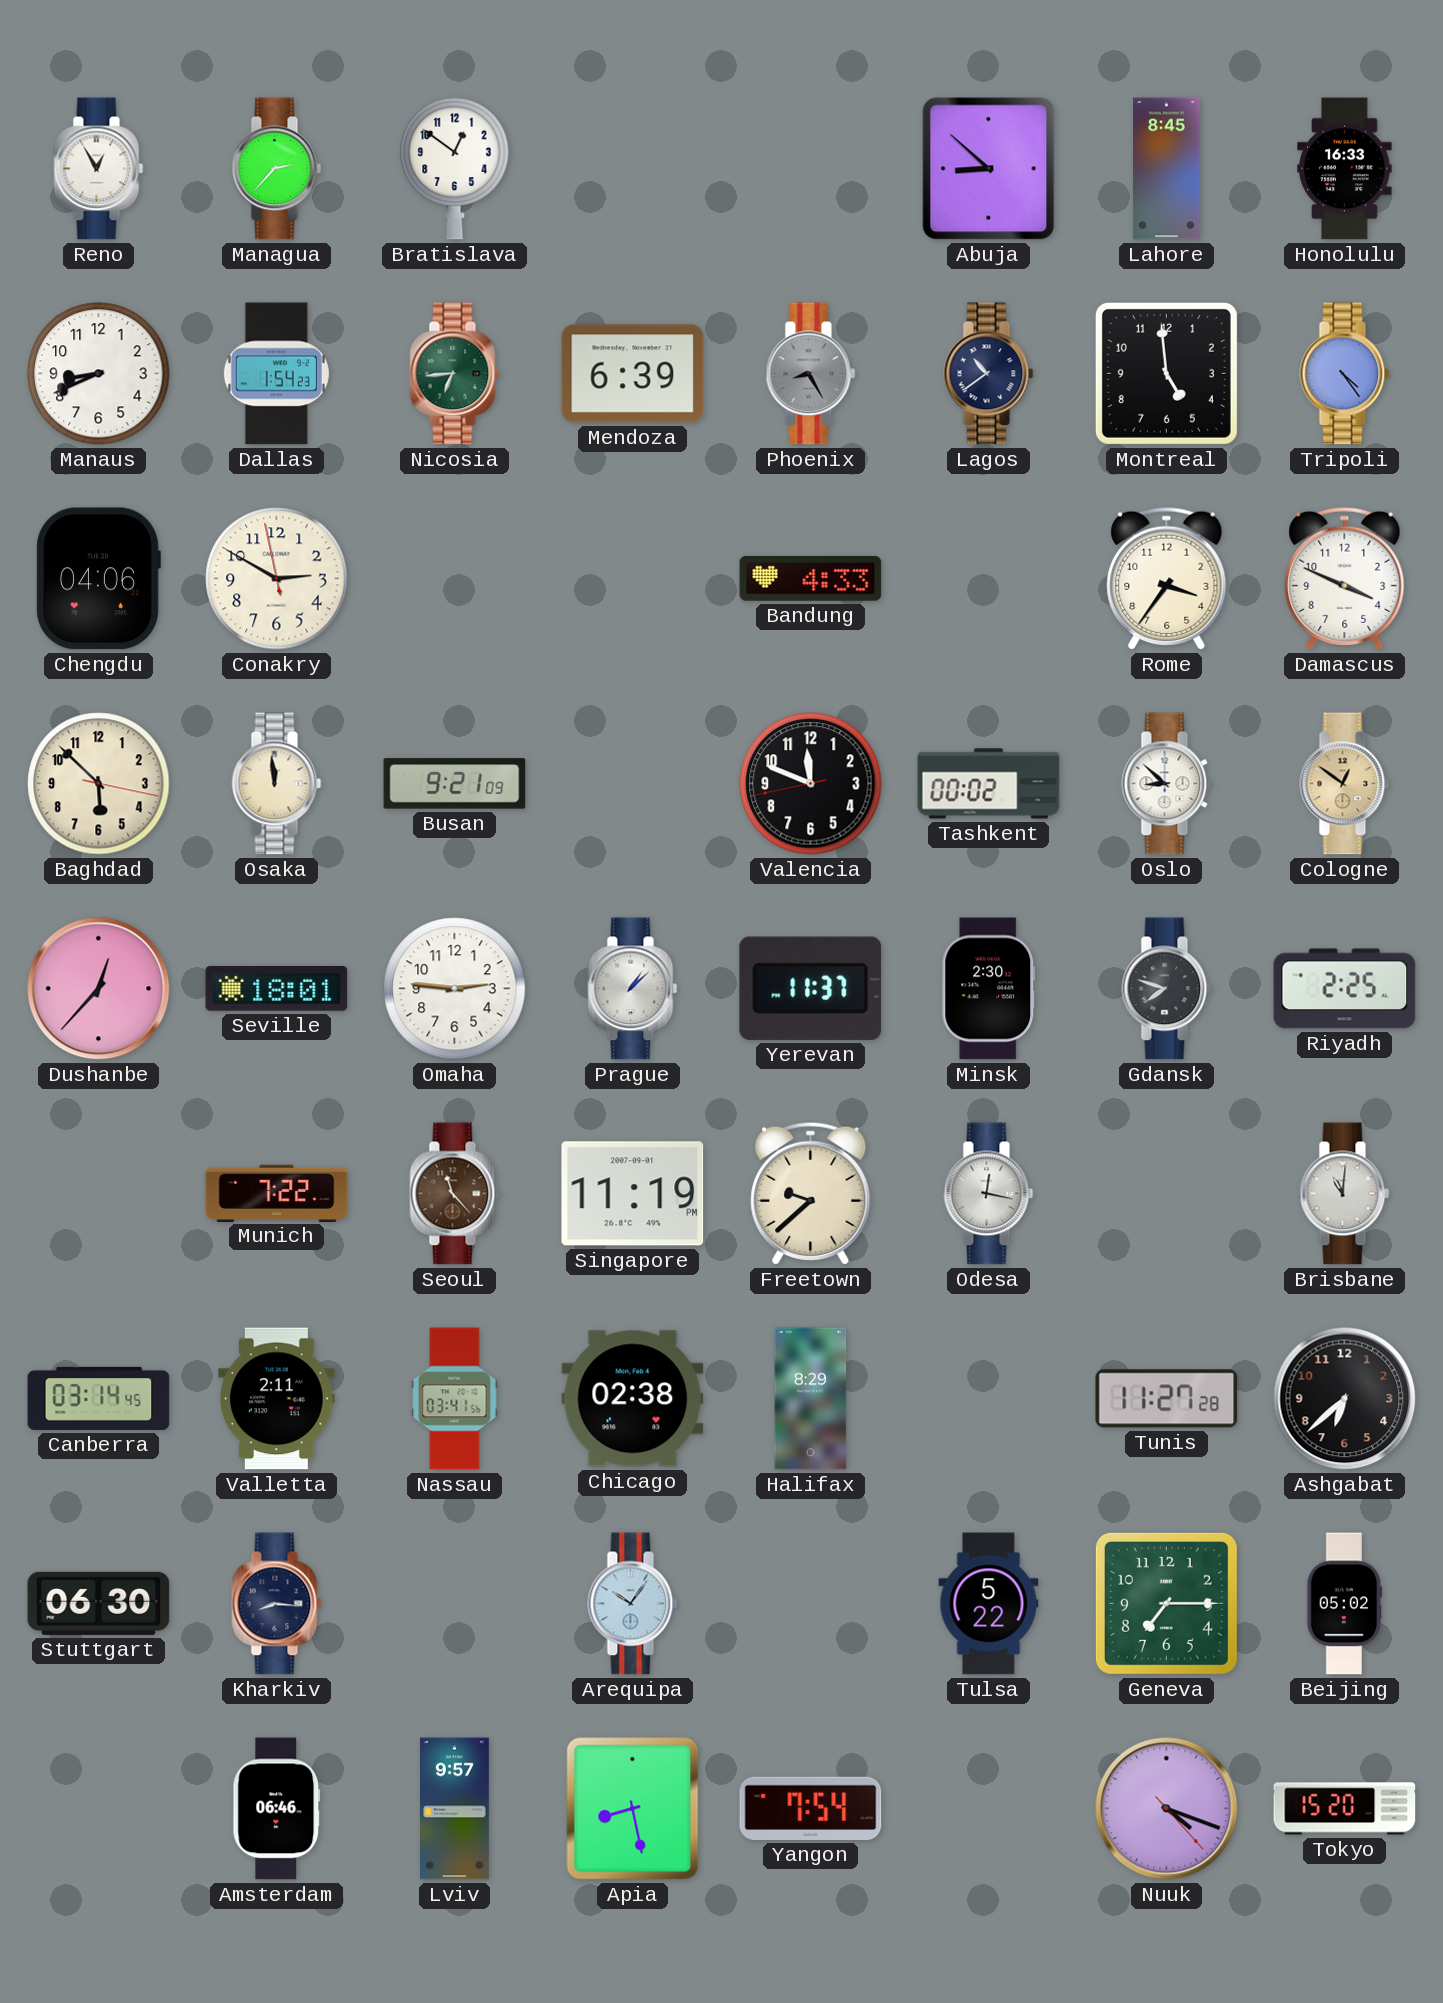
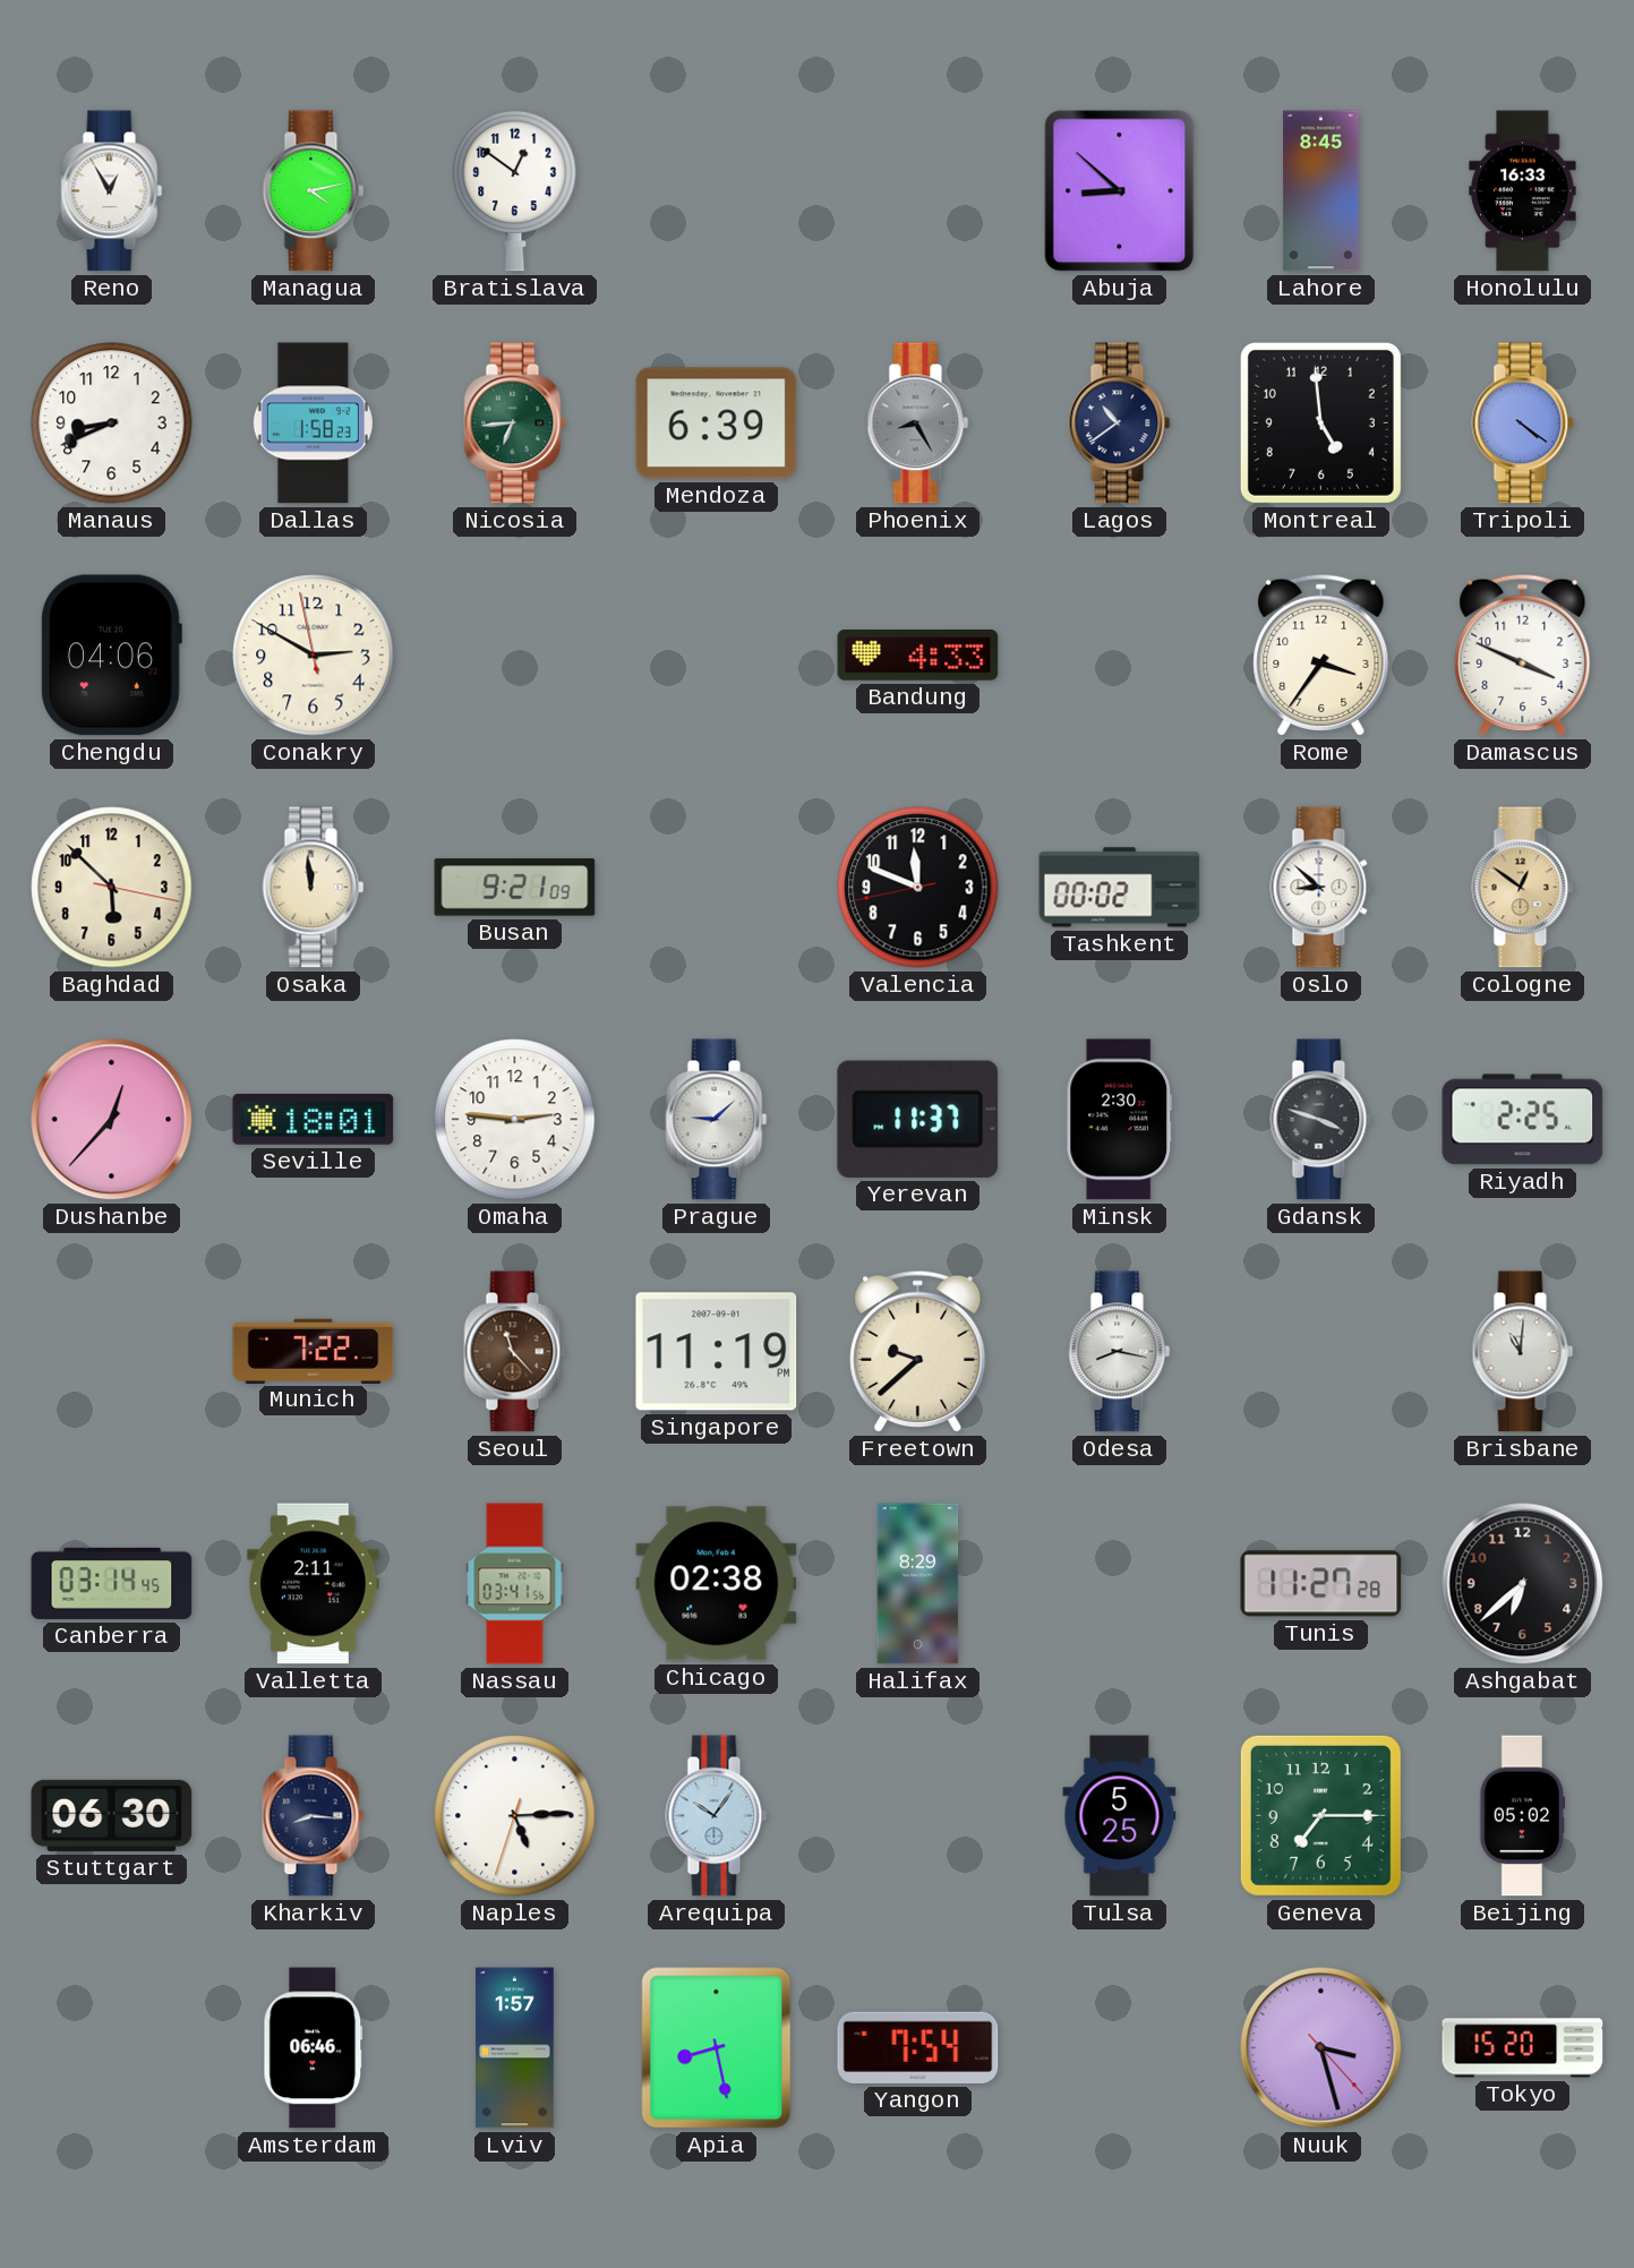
Managua: 2:37 -> 4:13 (314, 191)
Dallas: 1:54 -> 1:58 (313, 423)
Tripoli: 4:24 -> 4:21 (1523, 423)
Prague: 1:08 -> 9:08 (717, 1120)
Gdansk: 7:48 -> 3:48 (1321, 1120)
Odesa: 12:17 -> 8:17 (1120, 1352)
Naples: none -> 5:14 (515, 1816)
Tulsa: 5:22 -> 5:25 (1120, 1816)
Lviv: 9:57 -> 1:57 (515, 2048)
Nuuk: 4:18 -> 3:27 (1321, 2048)
